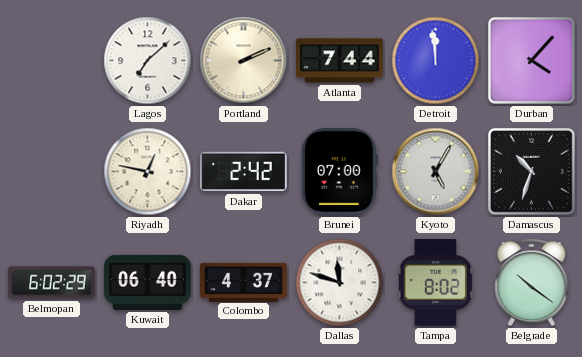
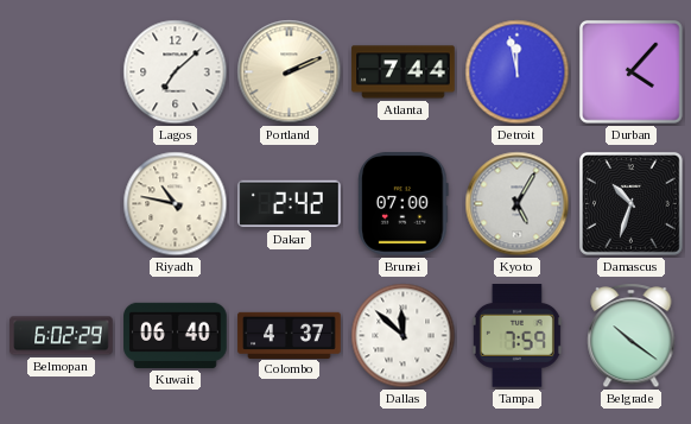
Detroit: 11:59 -> 11:58 (518, 72)
Riyadh: 12:47 -> 10:47 (176, 204)
Dallas: 11:48 -> 11:52 (404, 336)
Tampa: 8:02 -> 7:59 (516, 336)
